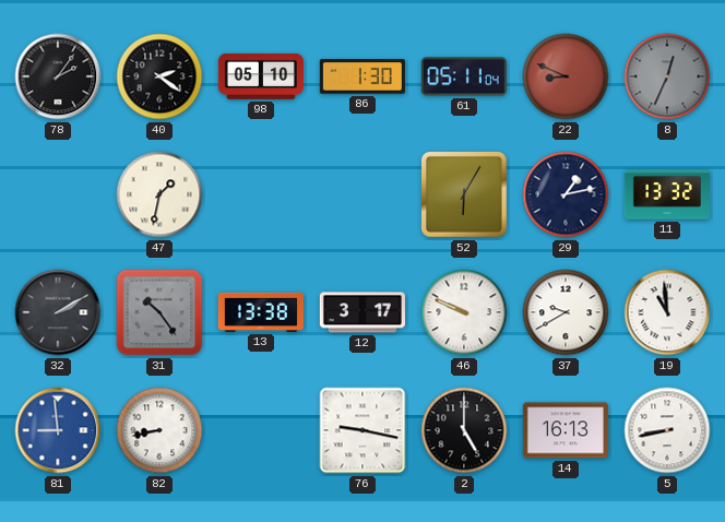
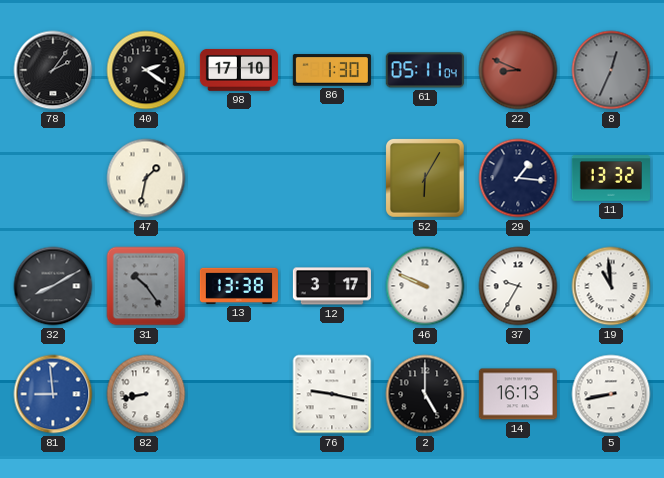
98: 05:10 -> 17:10 (239, 70)
29: 1:13 -> 1:16 (518, 178)
32: 2:10 -> 8:10 (53, 286)
37: 9:40 -> 9:35 (518, 286)
